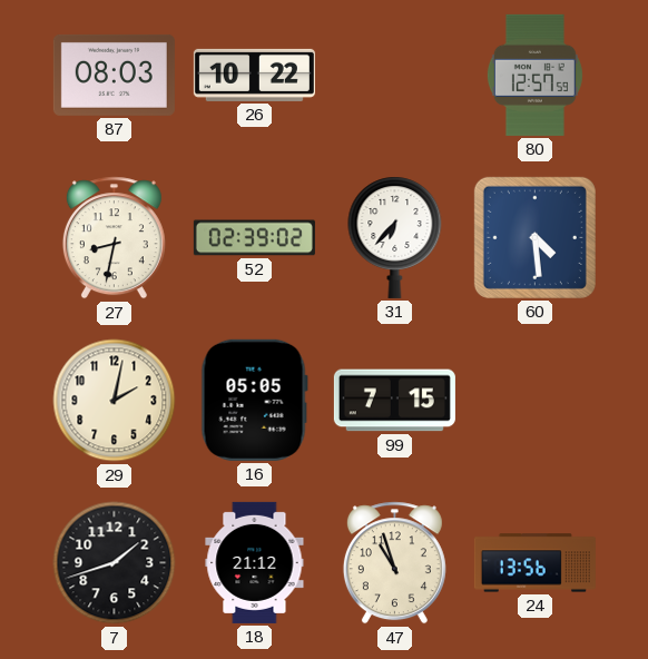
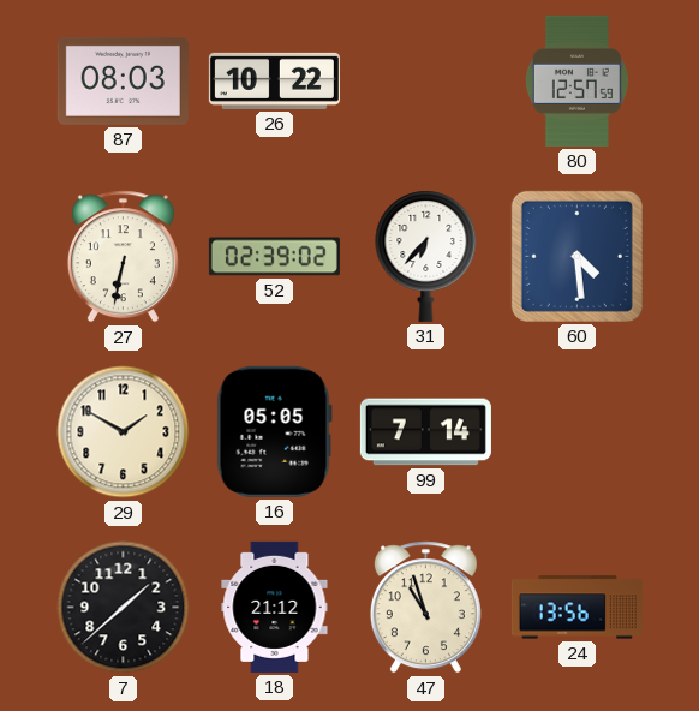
27: 8:32 -> 6:32 (123, 257)
29: 2:02 -> 1:50 (124, 432)
99: 7:15 -> 7:14 (425, 432)
7: 1:42 -> 1:38 (124, 608)
